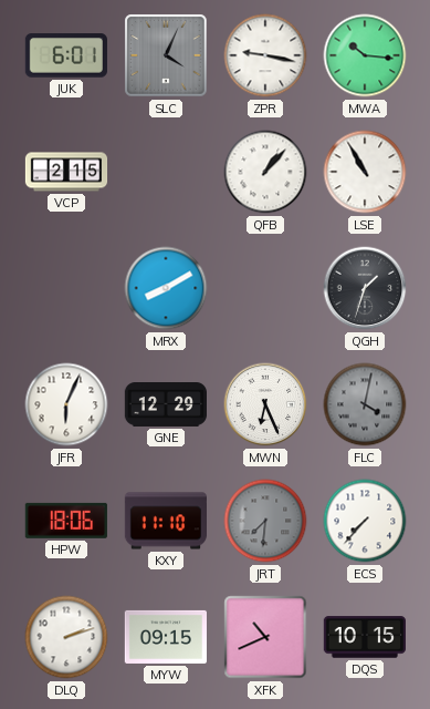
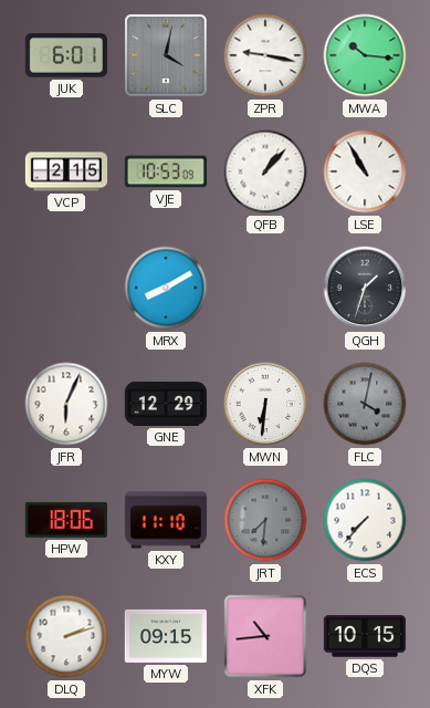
SLC: 4:04 -> 4:02 (166, 55)
VJE: none -> 10:53 (165, 171)
MWN: 6:26 -> 6:31 (265, 404)
XFK: 10:41 -> 10:44 (265, 636)
